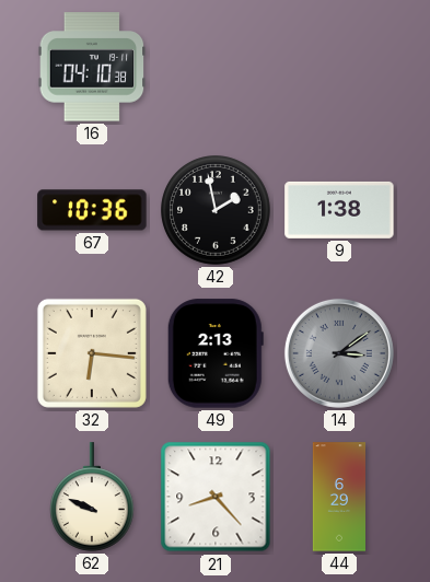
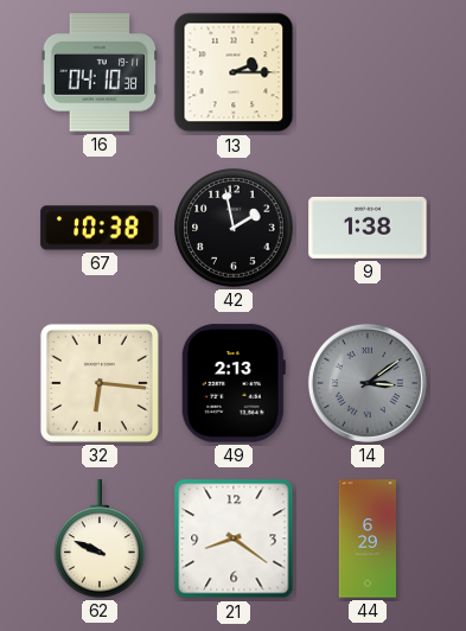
13: none -> 2:15 (234, 72)
67: 10:36 -> 10:38 (100, 228)
21: 8:23 -> 8:21 (234, 538)
